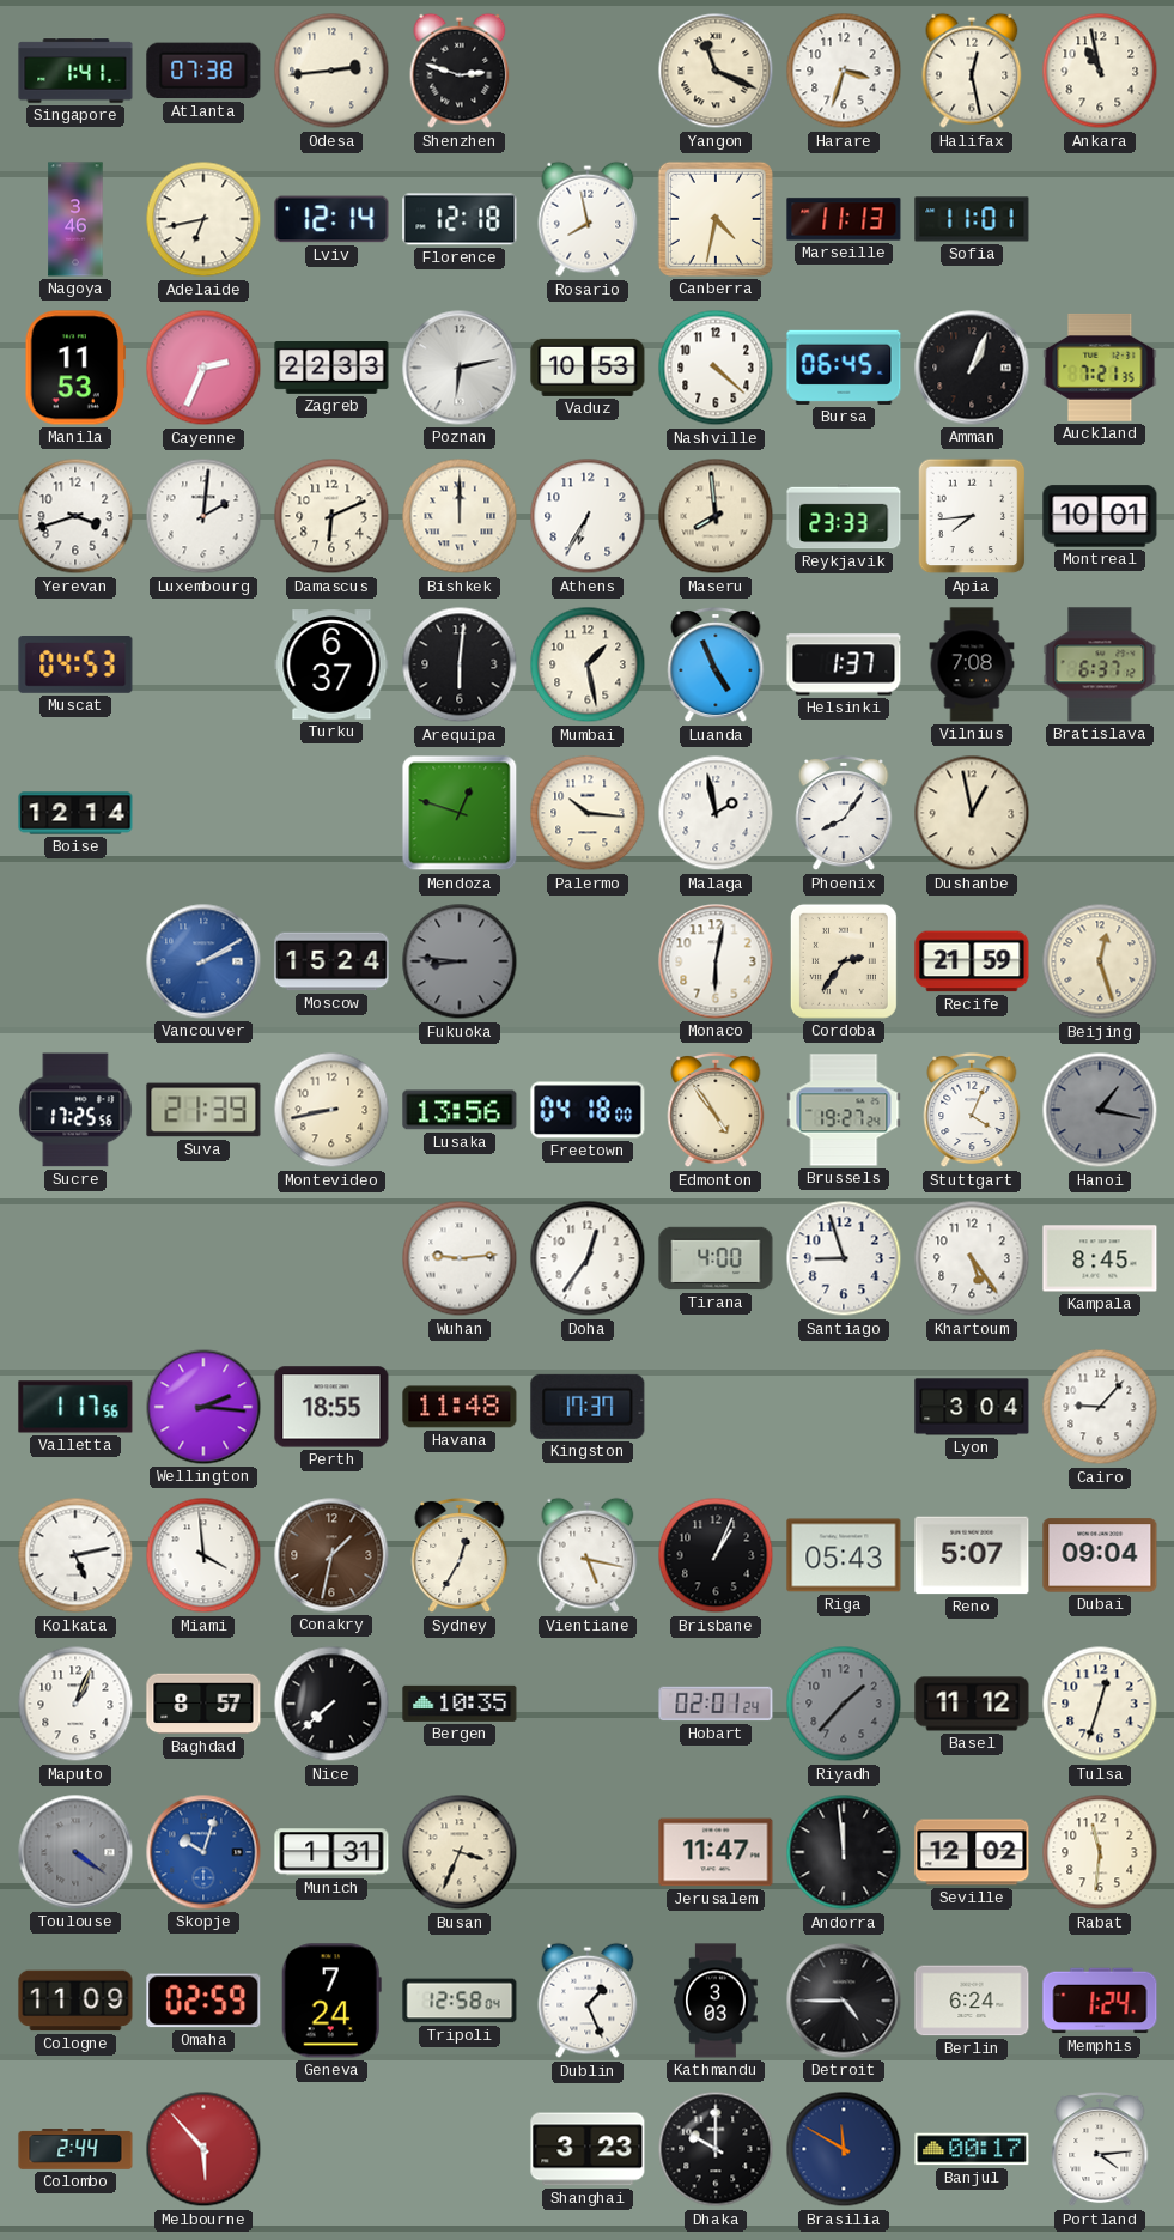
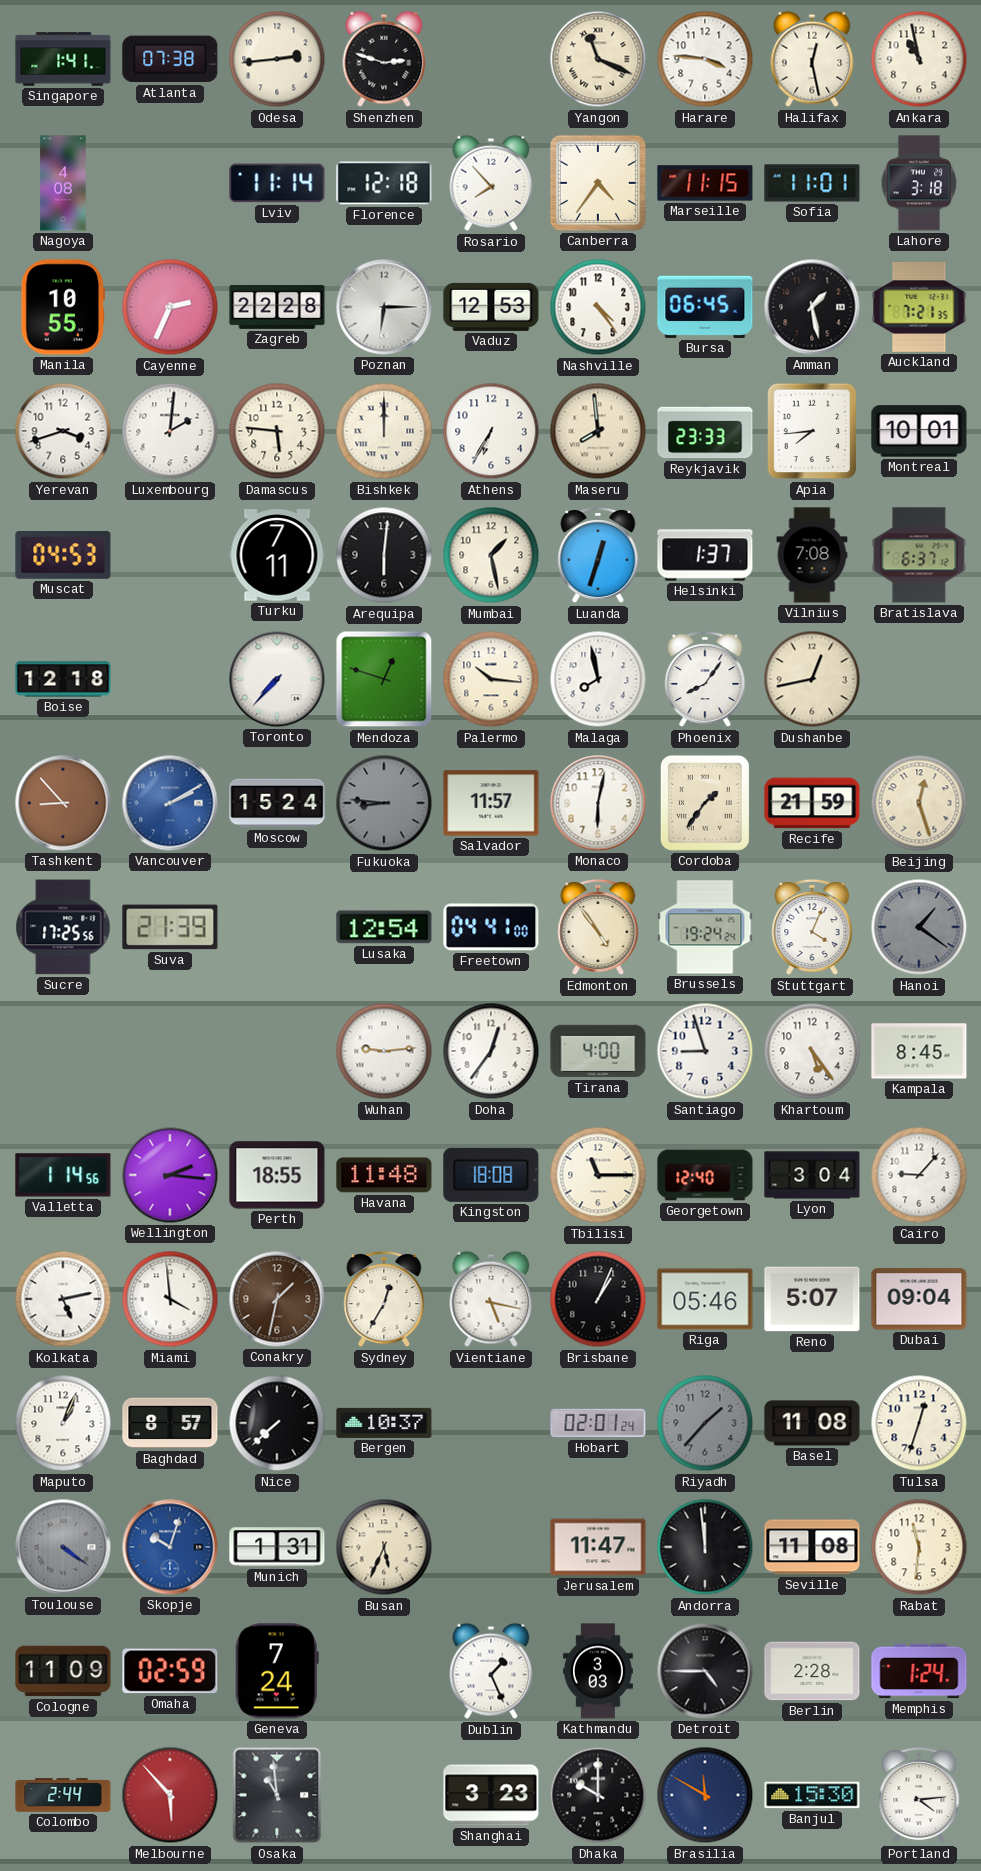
Harare: 3:33 -> 3:46 (705, 59)
Nagoya: 3:46 -> 4:08 (63, 183)
Adelaide: 6:43 -> none (203, 219)
Lviv: 12:14 -> 11:14 (277, 183)
Rosario: 7:58 -> 7:53 (491, 183)
Canberra: 4:32 -> 4:36 (598, 183)
Marseille: 11:13 -> 11:15 (705, 183)
Lahore: none -> 3:18 (919, 183)
Manila: 11:53 -> 10:55 (63, 307)
Zagreb: 22:33 -> 22:28 (277, 308)
Poznan: 6:13 -> 6:15 (384, 307)
Vaduz: 10:53 -> 12:53 (491, 307)
Nashville: 4:22 -> 4:24 (598, 307)
Amman: 1:04 -> 1:28 (812, 307)
Damascus: 6:11 -> 5:46 (277, 431)
Turku: 6:37 -> 7:11 (277, 555)
Luanda: 4:56 -> 12:33 (598, 555)
Boise: 12:14 -> 12:18 (63, 679)
Toronto: none -> 7:37 (277, 679)
Malaga: 1:58 -> 7:58 (598, 679)
Dushanbe: 12:58 -> 12:43 (812, 679)
Tashkent: none -> 8:53 (63, 803)
Salvador: none -> 11:57 (491, 803)
Cordoba: 2:36 -> 1:36 (705, 803)
Montevideo: 8:43 -> none (331, 1110)
Lusaka: 13:56 -> 12:54 (384, 927)
Freetown: 04:18 -> 04:41 (491, 927)
Brussels: 19:27 -> 19:24 (705, 927)
Hanoi: 1:17 -> 1:21 (919, 927)
Valletta: 1:17 -> 1:14 (63, 1175)
Kingston: 17:37 -> 18:08 (491, 1175)
Tbilisi: none -> 11:15 (598, 1175)
Georgetown: none -> 12:40 (705, 1175)
Riga: 05:43 -> 05:46 (705, 1299)
Bergen: 10:35 -> 10:37 (384, 1423)
Basel: 11:12 -> 11:08 (812, 1423)
Busan: 3:34 -> 5:34 (384, 1547)
Seville: 12:02 -> 11:08 (812, 1547)
Tripoli: 12:58 -> none (460, 2001)
Berlin: 6:24 -> 2:28 (812, 1671)
Osaka: none -> 10:59 (277, 1795)
Banjul: 00:17 -> 15:30 (812, 1795)
